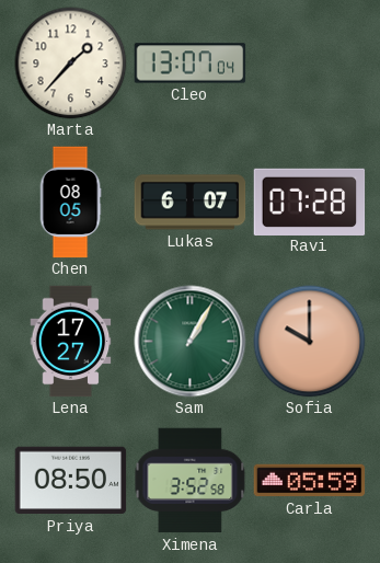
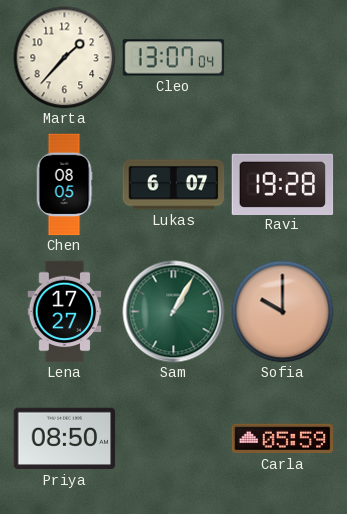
Ravi: 07:28 -> 19:28 (283, 184)
Ximena: 3:52 -> none (191, 481)
